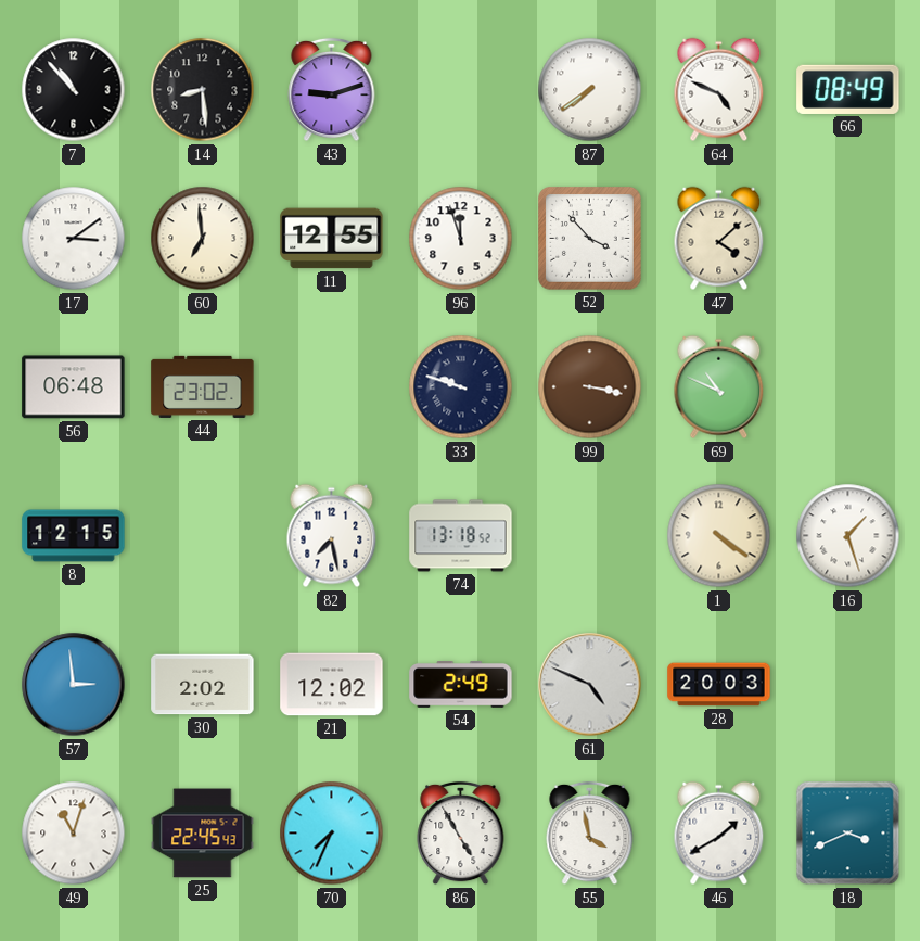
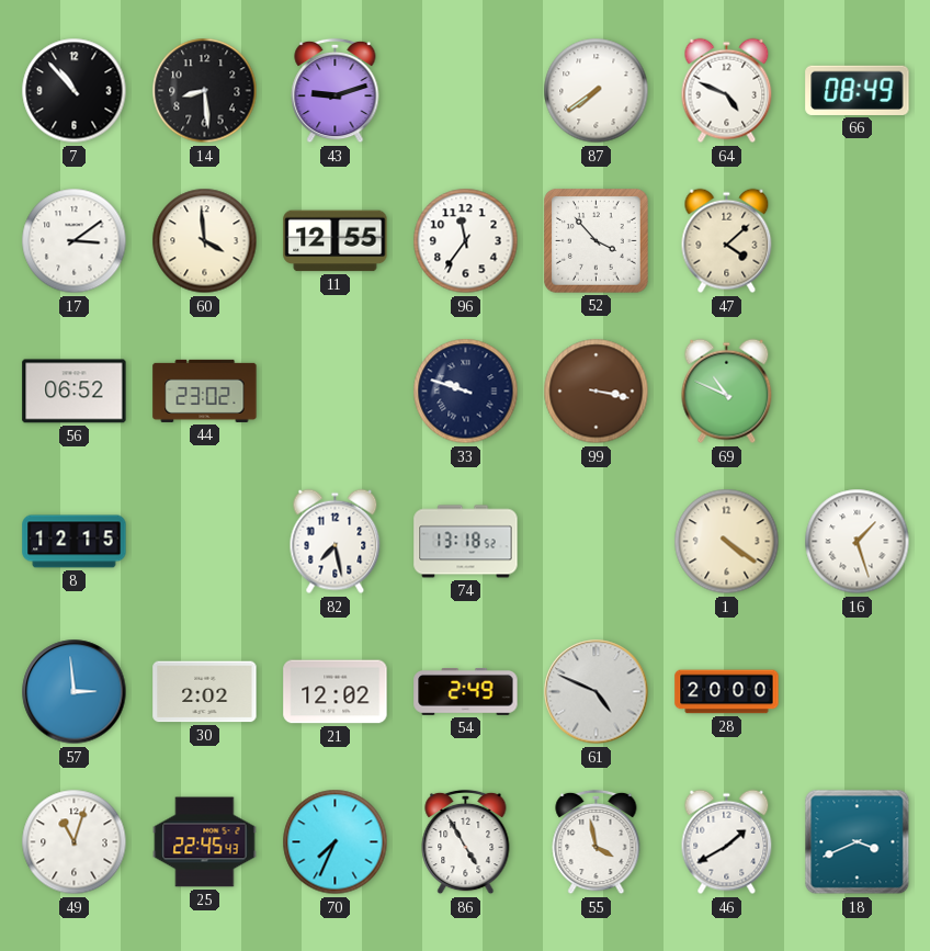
60: 6:59 -> 3:59 (205, 241)
96: 11:57 -> 11:36 (466, 241)
56: 06:48 -> 06:52 (75, 392)
28: 20:03 -> 20:00 (727, 692)
